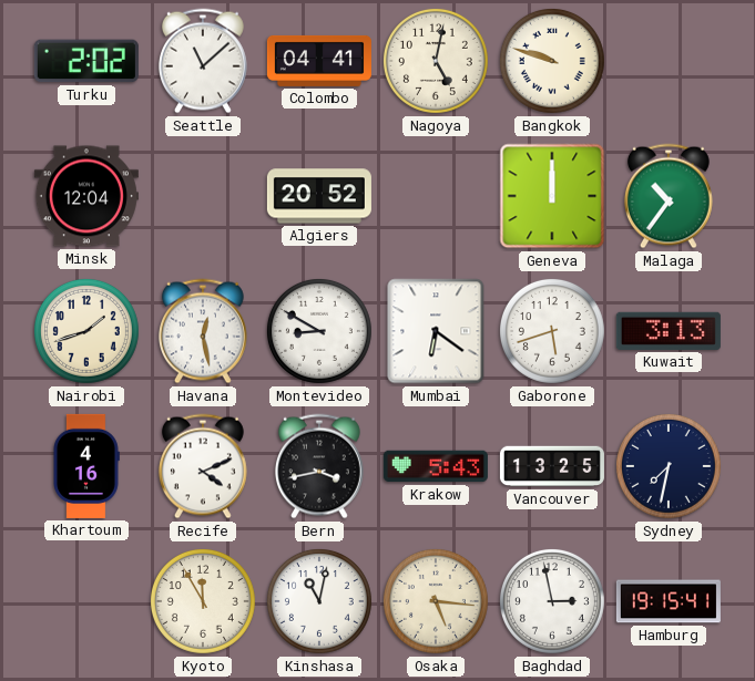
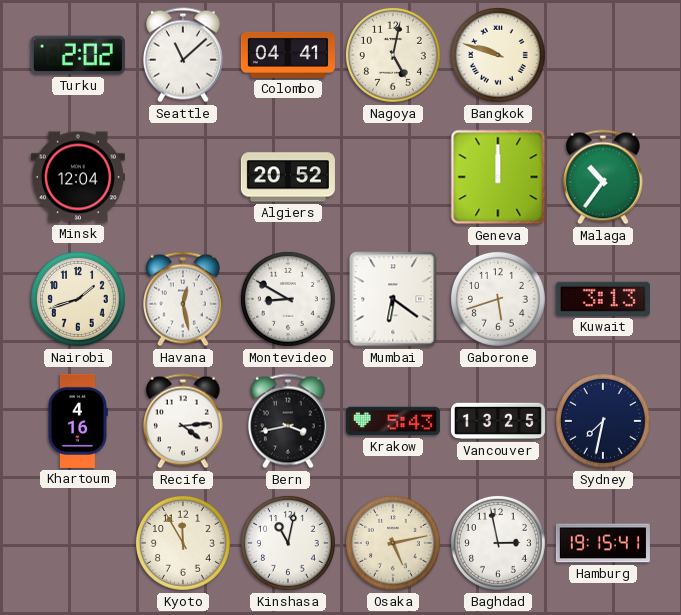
Recife: 4:11 -> 4:14 (183, 421)
Osaka: 5:16 -> 5:13 (393, 543)
